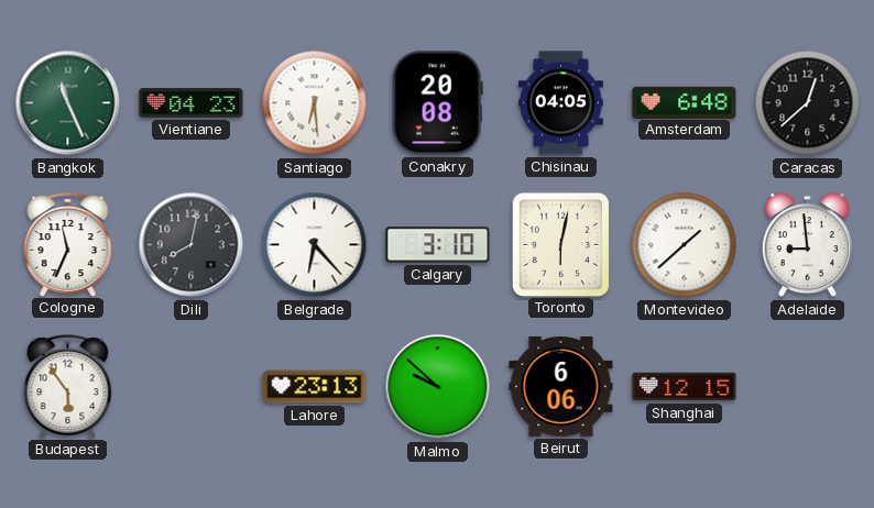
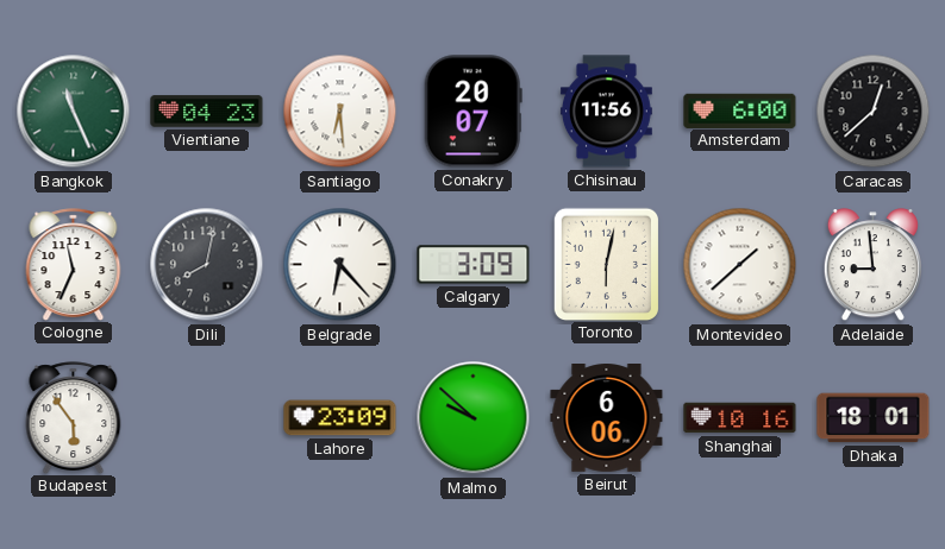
Conakry: 20:08 -> 20:07 (472, 112)
Chisinau: 04:05 -> 11:56 (606, 112)
Amsterdam: 6:48 -> 6:00 (740, 111)
Calgary: 3:10 -> 3:09 (474, 265)
Lahore: 23:13 -> 23:09 (340, 418)
Shanghai: 12:15 -> 10:16 (740, 418)
Dhaka: none -> 18:01 (874, 418)
